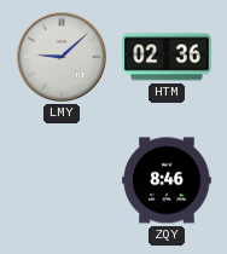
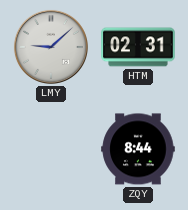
HTM: 02:36 -> 02:31 (138, 47)
ZQY: 8:46 -> 8:44 (138, 149)
